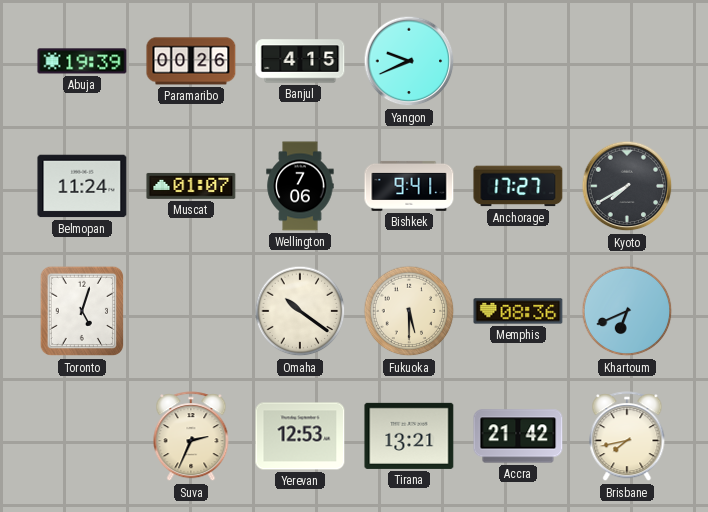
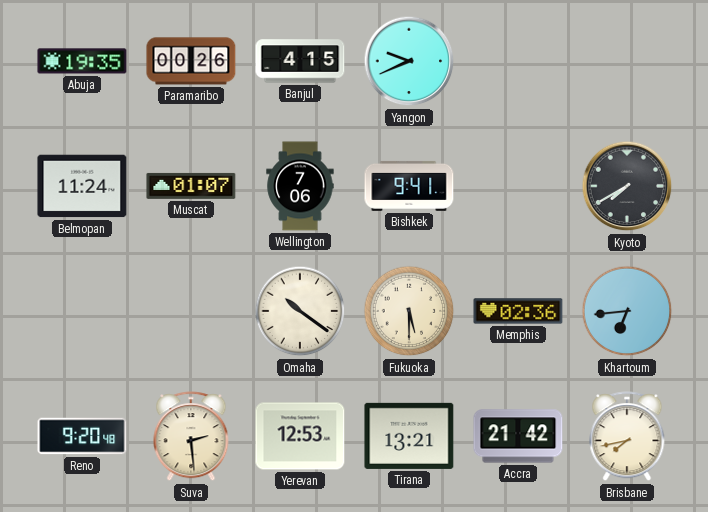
Abuja: 19:39 -> 19:35 (82, 61)
Anchorage: 17:27 -> none (518, 186)
Toronto: 5:03 -> none (82, 311)
Memphis: 08:36 -> 02:36 (518, 311)
Khartoum: 6:41 -> 6:44 (627, 311)
Reno: none -> 9:20 (82, 436)
Suva: 2:34 -> 2:29 (191, 437)
